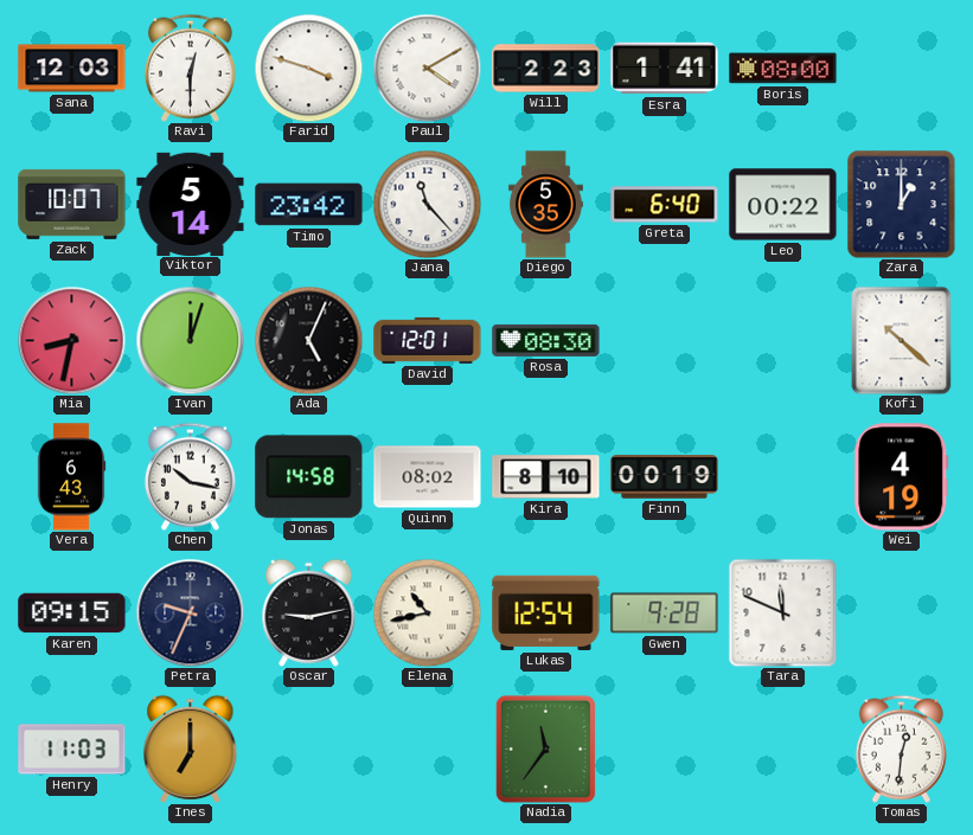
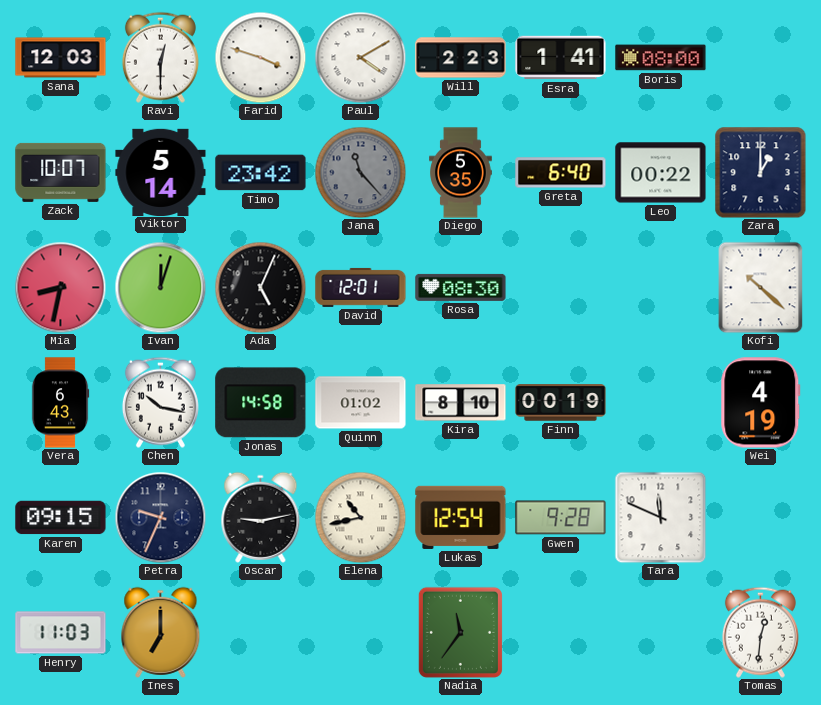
Jana dial: white -> grey (360, 172)
Quinn: 08:02 -> 01:02 (361, 403)
